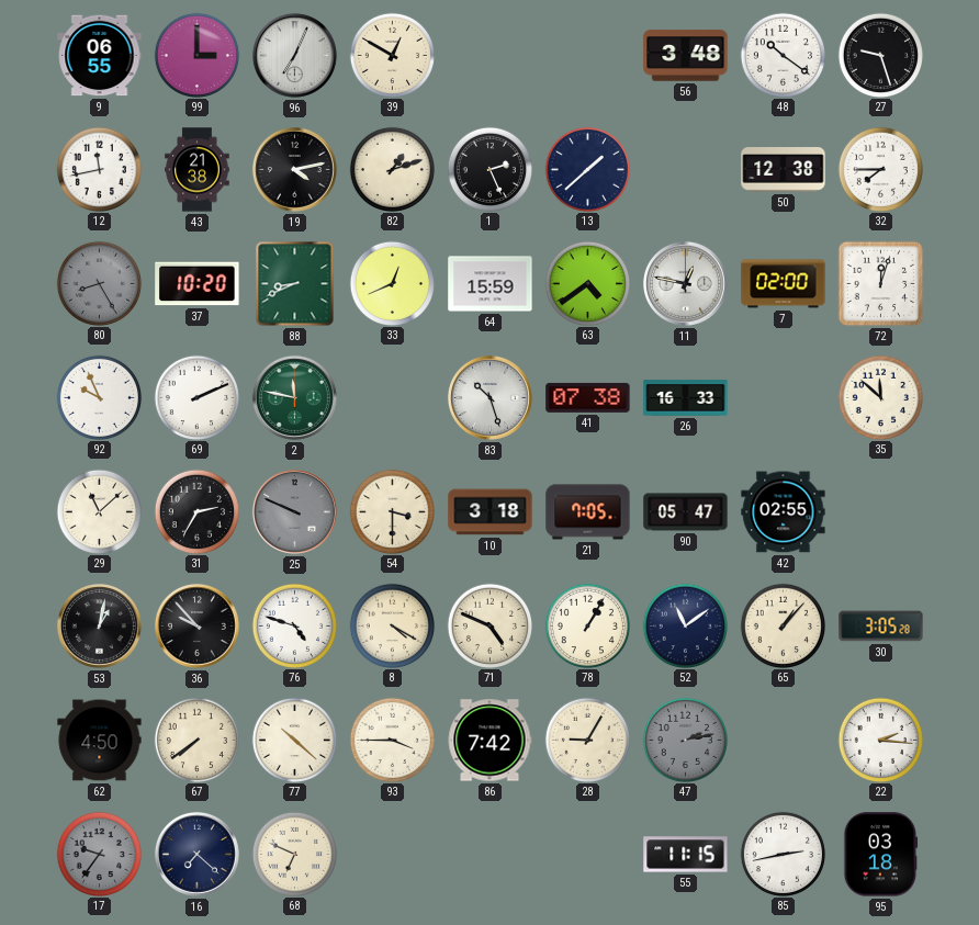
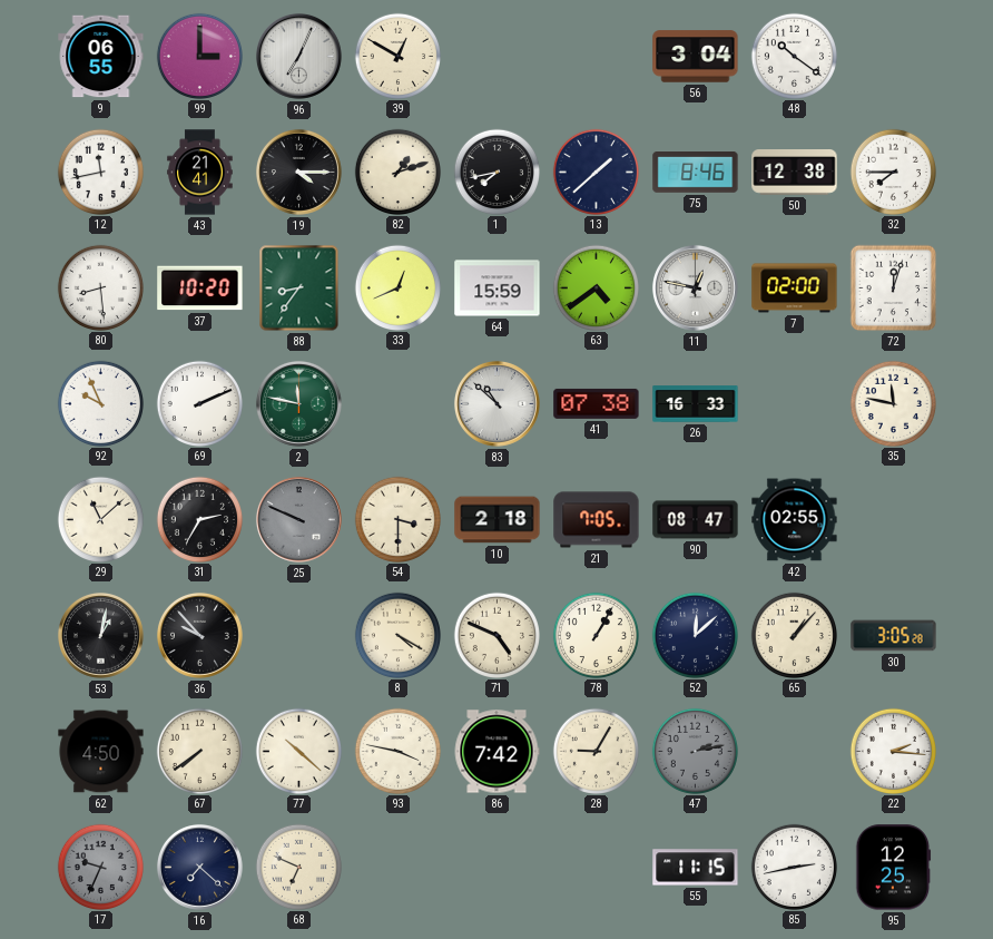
56: 3:48 -> 3:04 (696, 57)
27: 9:27 -> none (880, 55)
43: 21:38 -> 21:41 (200, 173)
19: 4:13 -> 4:15 (298, 172)
1: 2:26 -> 7:43 (496, 172)
75: none -> 8:46 (696, 173)
80: 8:25 -> 8:29 (100, 287)
80 dial: grey -> white (100, 287)
88: 8:41 -> 8:36 (299, 288)
83: 10:27 -> 10:52 (496, 403)
35: 11:52 -> 11:47 (893, 403)
10: 3:18 -> 2:18 (498, 520)
90: 05:47 -> 08:47 (696, 520)
76: 4:48 -> none (294, 625)
52: 11:09 -> 12:08 (695, 635)
93: 3:45 -> 3:47 (397, 751)
17: 9:36 -> 9:34 (100, 867)
95: 03:18 -> 12:25 (894, 868)
